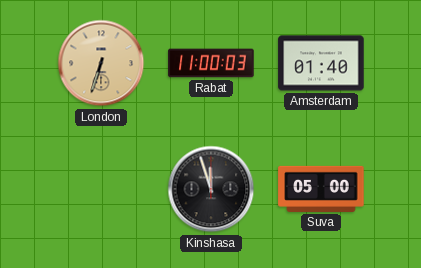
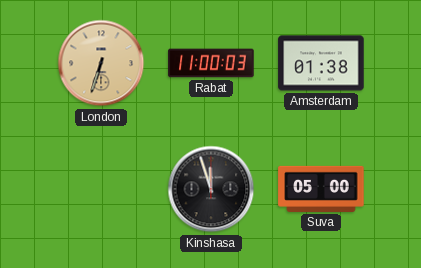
Amsterdam: 01:40 -> 01:38 (321, 63)
